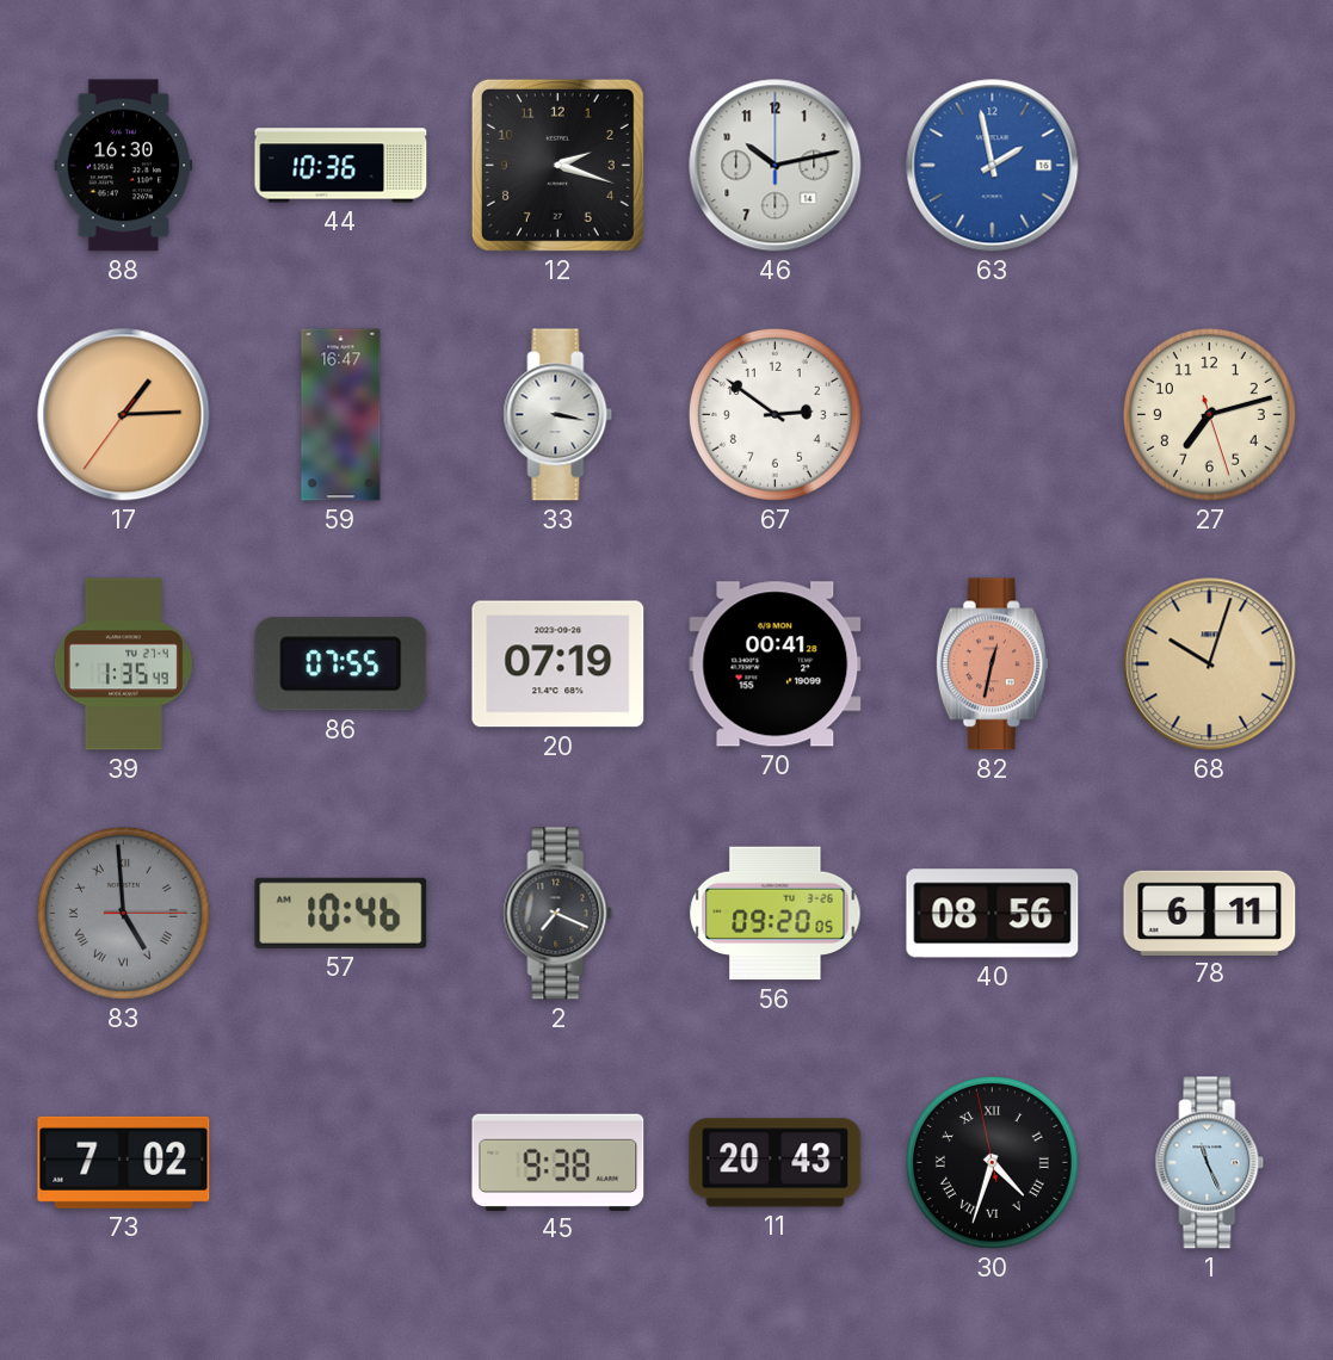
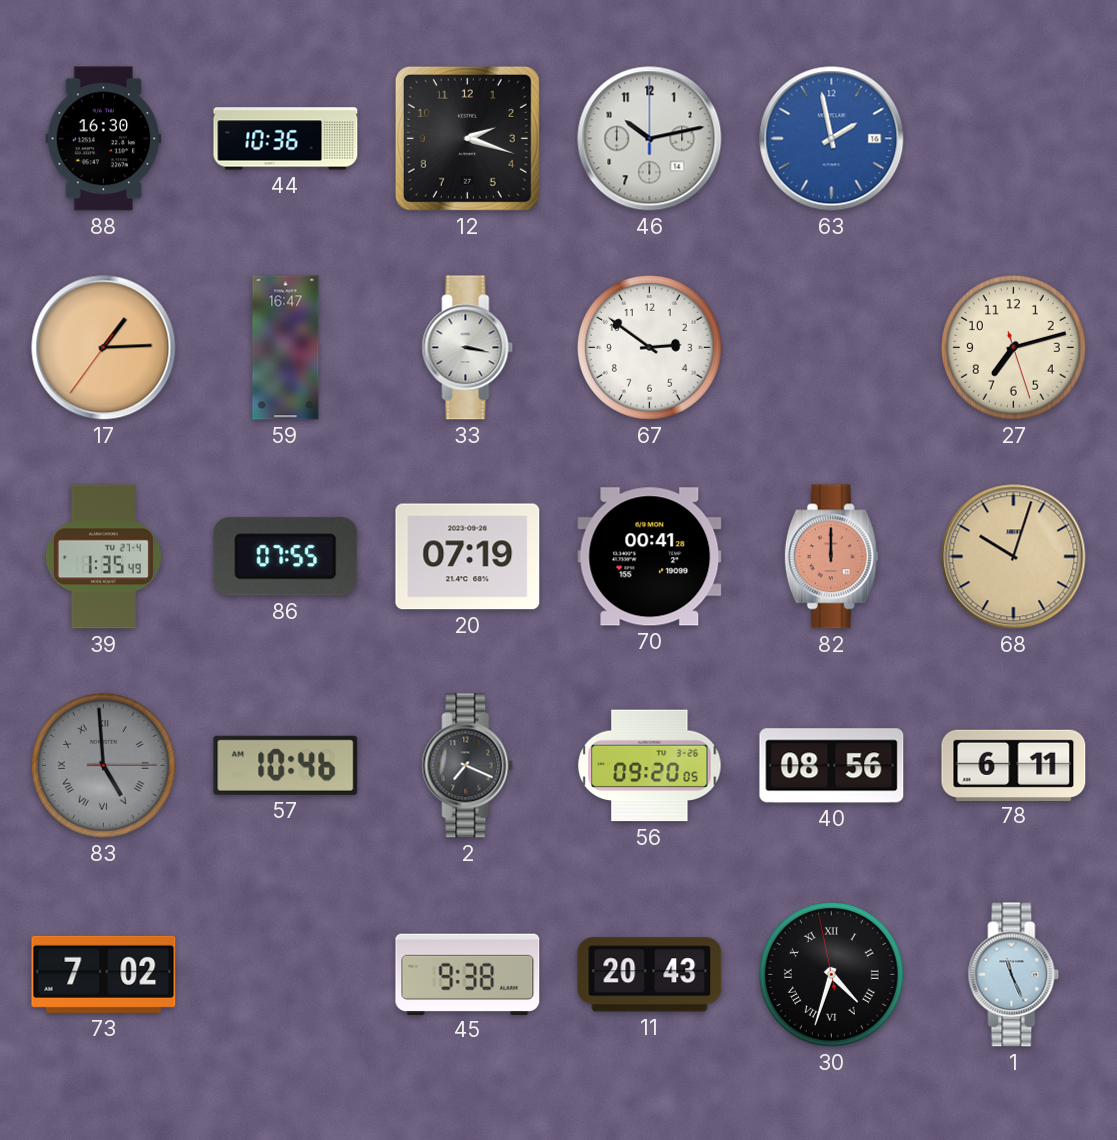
82: 12:32 -> 12:00 (831, 557)
